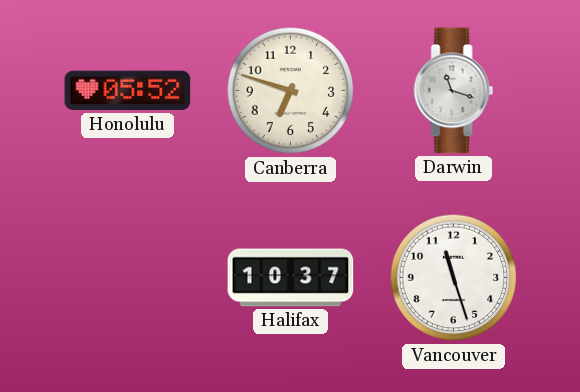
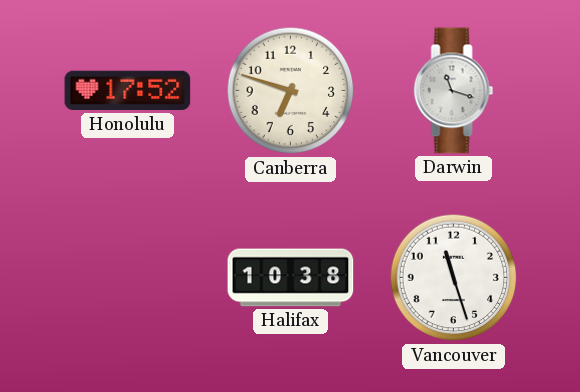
Honolulu: 05:52 -> 17:52 (128, 91)
Halifax: 10:37 -> 10:38 (291, 278)
